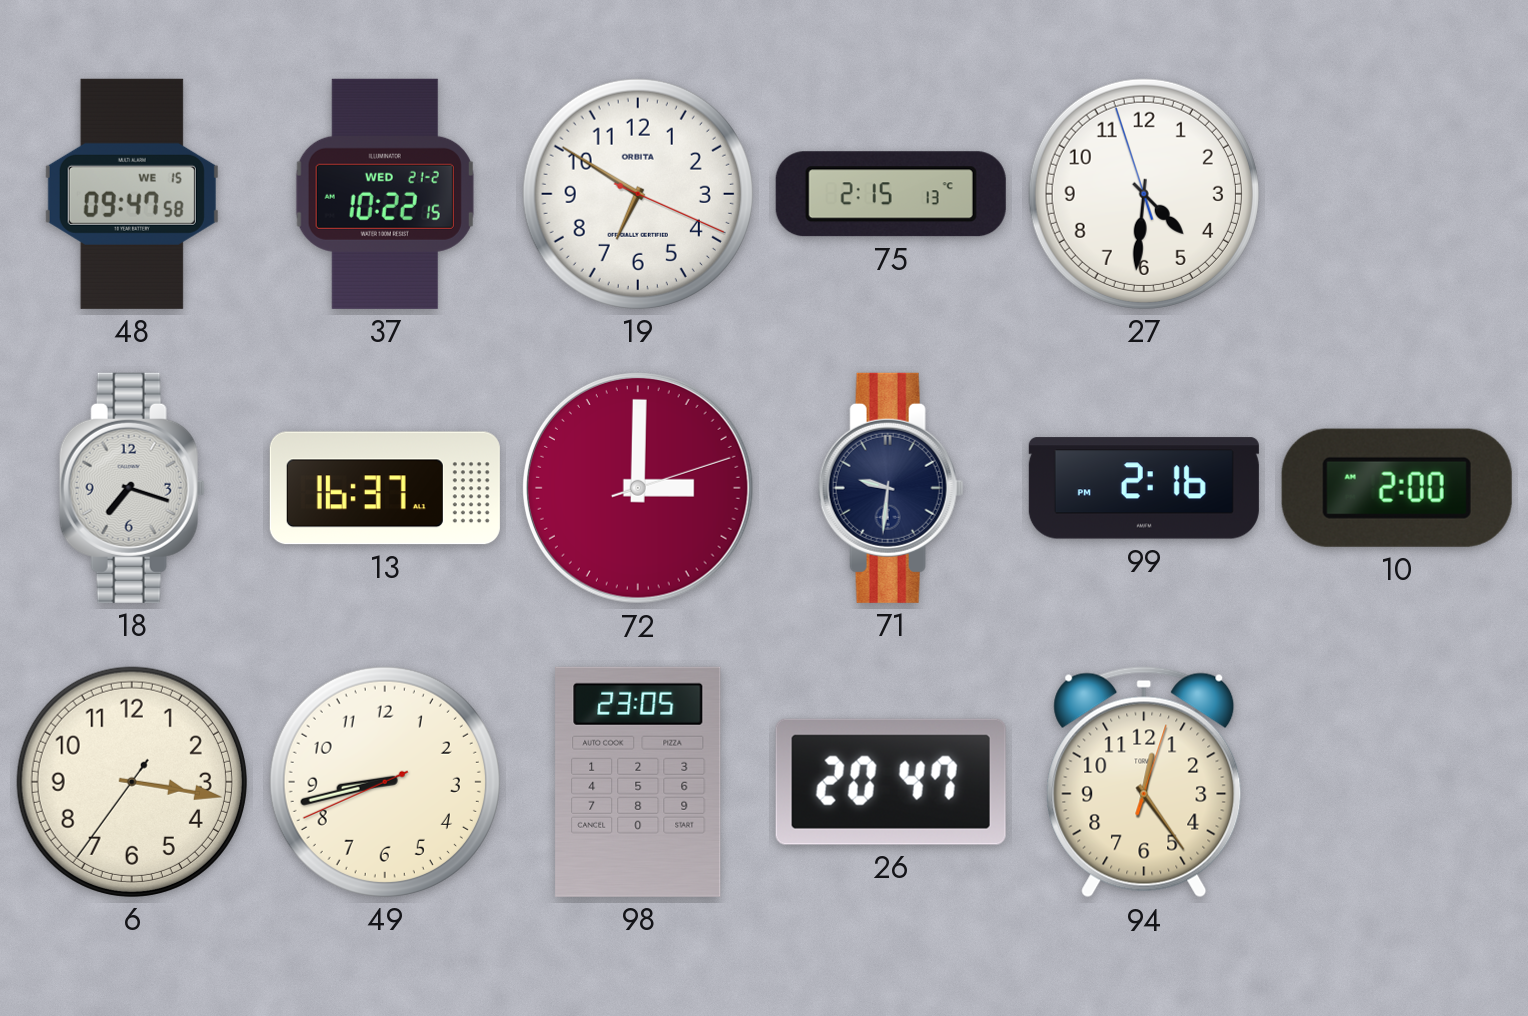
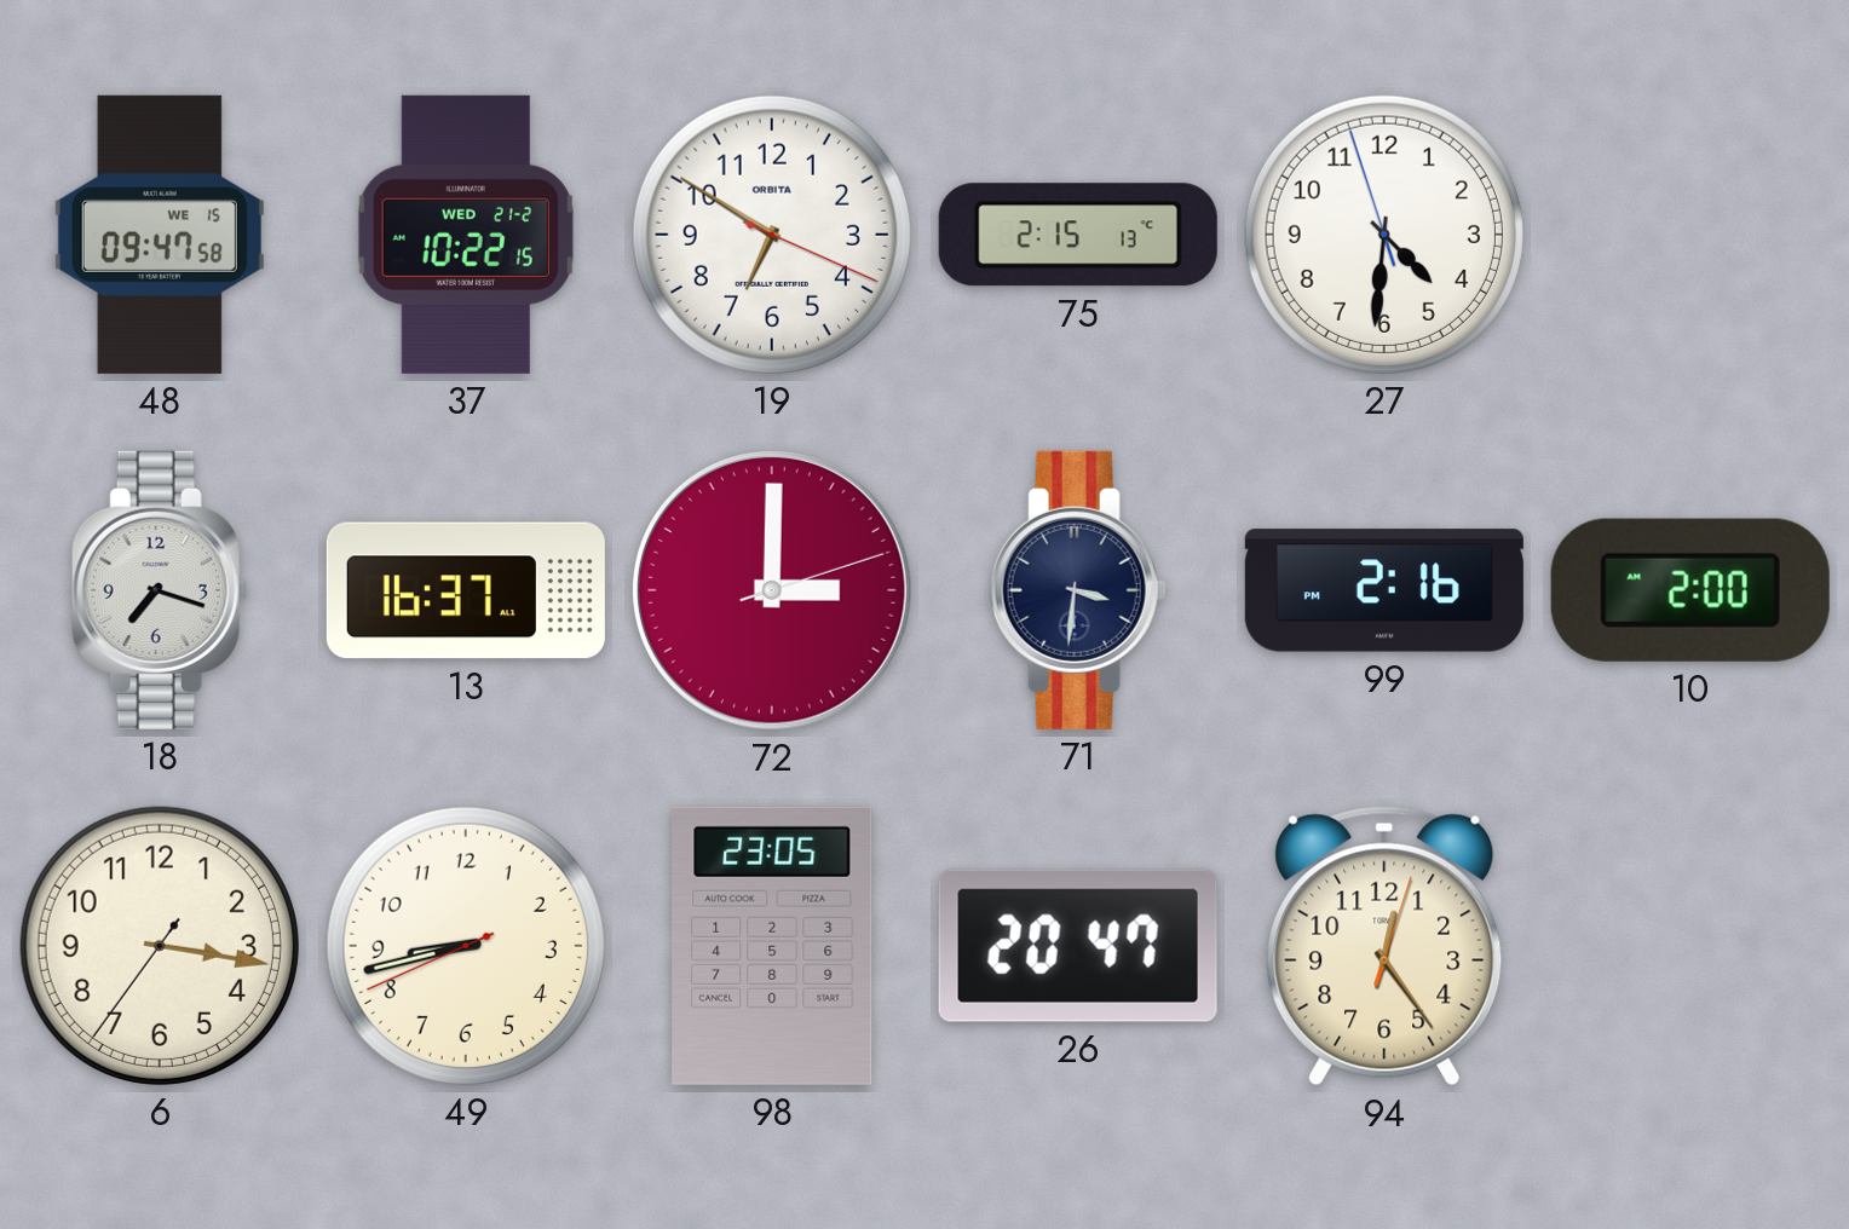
71: 9:31 -> 3:31 (1078, 590)
